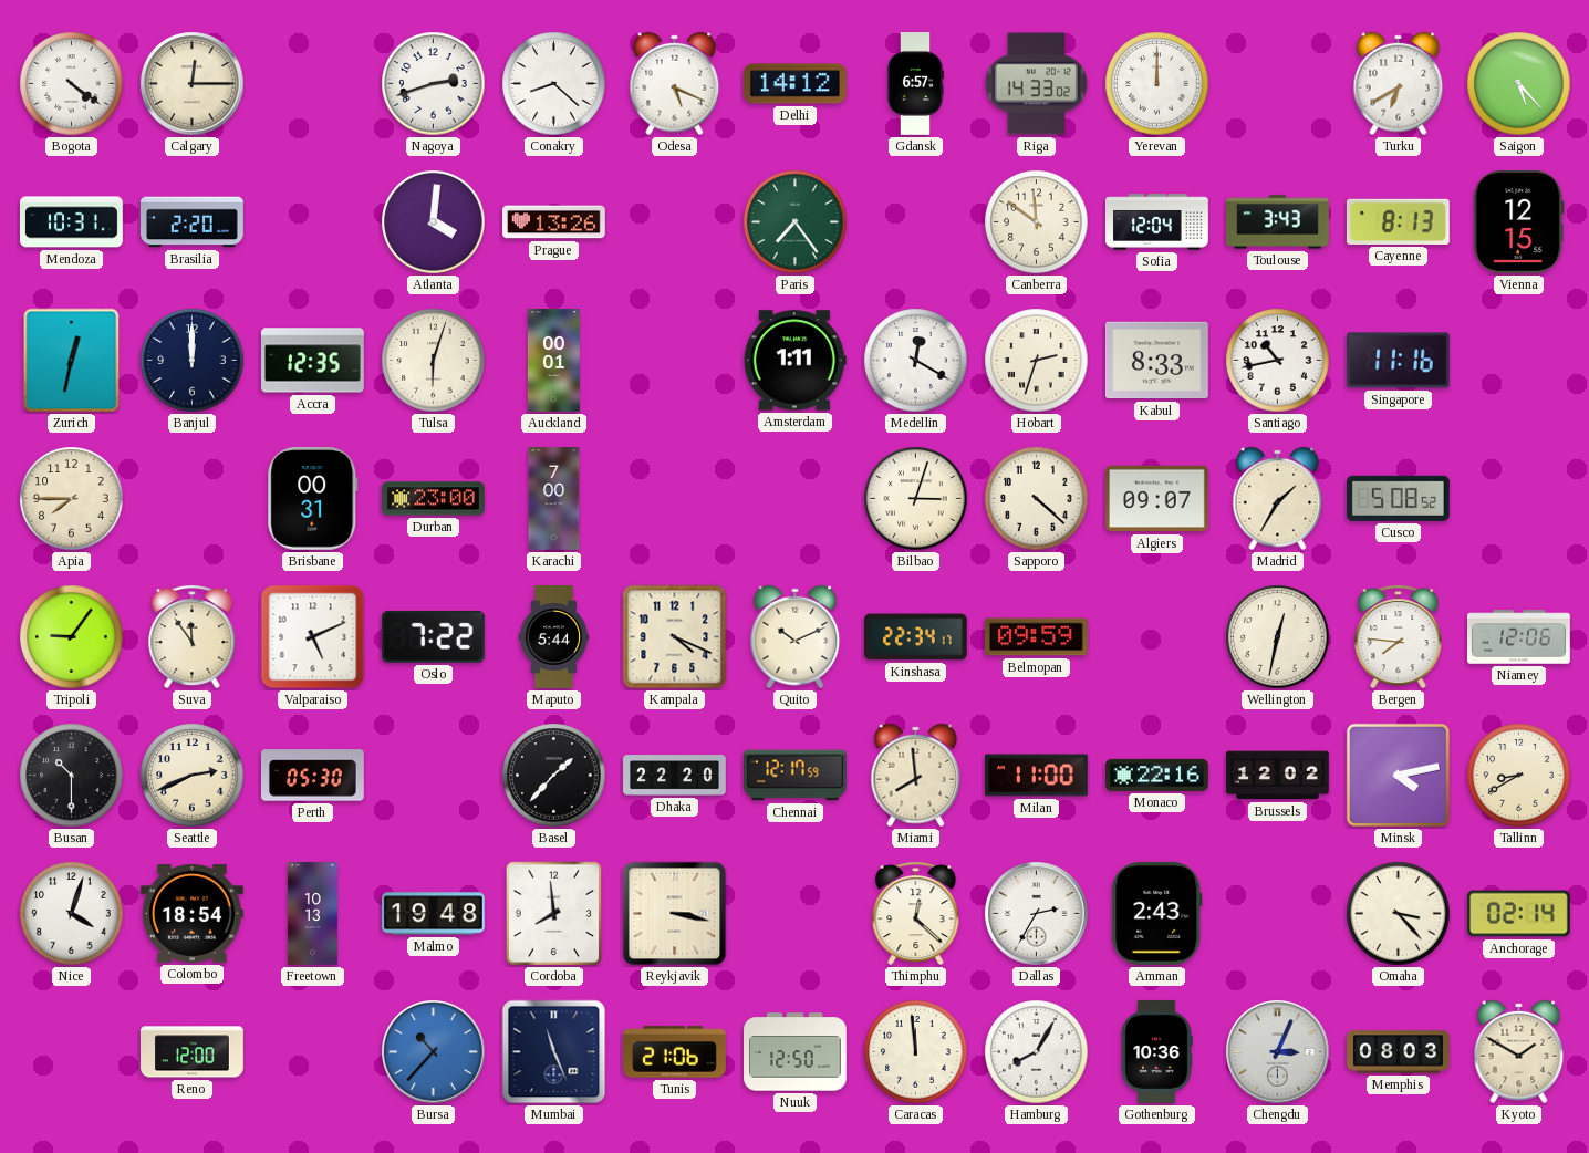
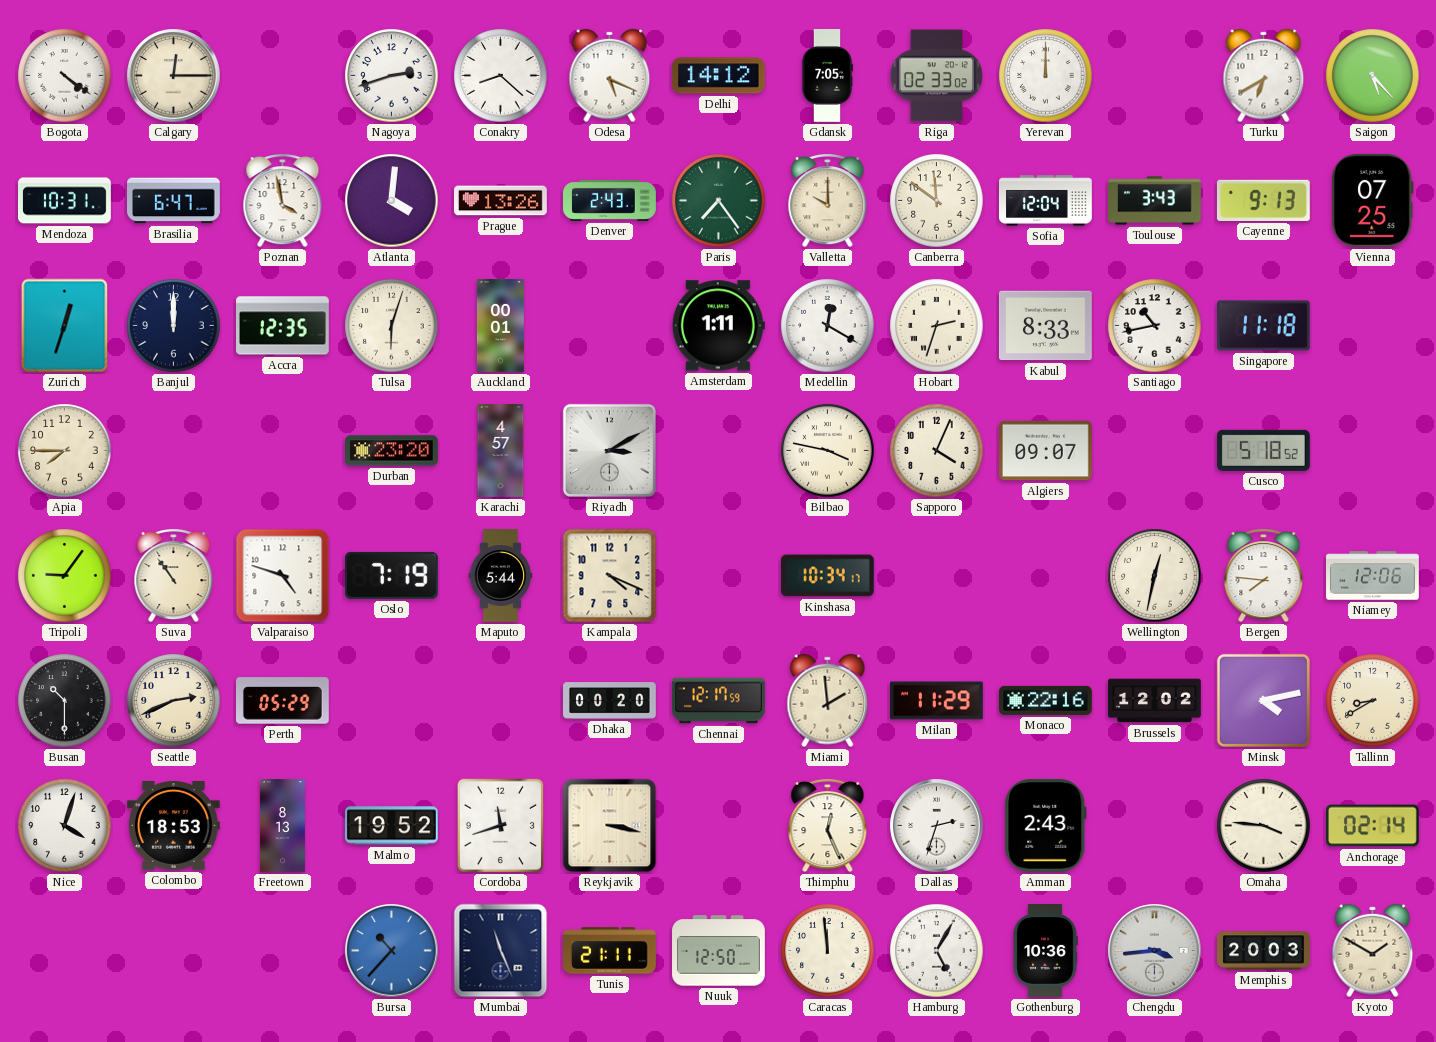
Gdansk: 6:57 -> 7:05 (827, 76)
Riga: 14:33 -> 02:33 (936, 76)
Brasilia: 2:20 -> 6:47 (174, 201)
Poznan: none -> 3:58 (283, 201)
Denver: none -> 2:43 (610, 200)
Valletta: none -> 10:00 (828, 201)
Cayenne: 8:13 -> 9:13 (1263, 200)
Vienna: 12:15 -> 07:25 (1372, 200)
Zurich: 12:32 -> 12:33 (65, 326)
Singapore: 11:16 -> 11:18 (1263, 326)
Brisbane: 00:31 -> none (313, 498)
Durban: 23:00 -> 23:20 (392, 451)
Karachi: 7:00 -> 4:57 (501, 451)
Riyadh: none -> 3:10 (609, 450)
Bilbao: 3:03 -> 3:47 (828, 451)
Sapporo: 4:22 -> 4:04 (937, 451)
Madrid: 1:35 -> none (1278, 499)
Cusco: 5:08 -> 5:18 (1263, 450)
Suva: 11:54 -> 10:54 (174, 576)
Valparaiso: 5:11 -> 4:48 (283, 576)
Oslo: 7:22 -> 7:19 (391, 575)
Quito: 10:11 -> none (796, 637)
Kinshasa: 22:34 -> 10:34 (827, 576)
Belmopan: 09:59 -> none (1036, 637)
Perth: 05:30 -> 05:29 (283, 701)
Basel: 1:37 -> none (554, 776)
Dhaka: 22:20 -> 00:20 (610, 701)
Miami: 7:59 -> 1:59 (828, 701)
Milan: 11:00 -> 11:29 (937, 701)
Colombo: 18:54 -> 18:53 (173, 825)
Freetown: 10:13 -> 8:13 (282, 826)
Malmo: 19:48 -> 19:52 (392, 826)
Cordoba: 7:59 -> 11:42 (501, 826)
Thimphu: 12:22 -> 12:26 (828, 826)
Dallas: 2:35 -> 2:33 (937, 826)
Omaha: 3:23 -> 3:46 (1264, 826)
Reno: 12:00 -> none (193, 1052)
Tunis: 21:06 -> 21:11 (610, 951)
Hamburg: 8:05 -> 5:05 (937, 951)
Chengdu: 3:04 -> 3:44 (1155, 951)
Memphis: 08:03 -> 20:03 (1264, 951)
